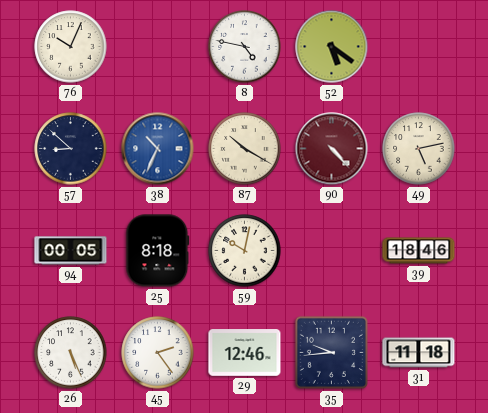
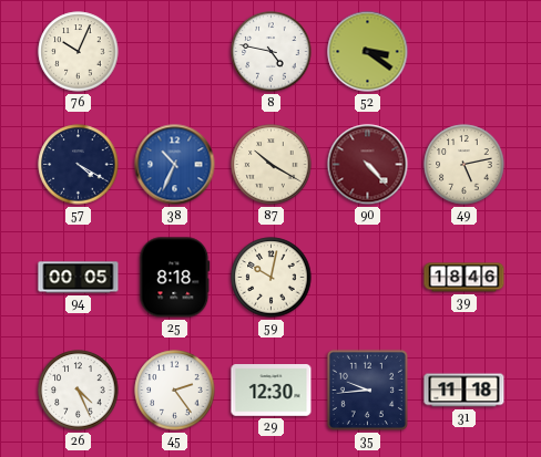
52: 5:21 -> 3:21 (368, 52)
57: 8:52 -> 4:20 (79, 165)
26: 5:26 -> 4:26 (79, 391)
29: 12:46 -> 12:30 (272, 391)
